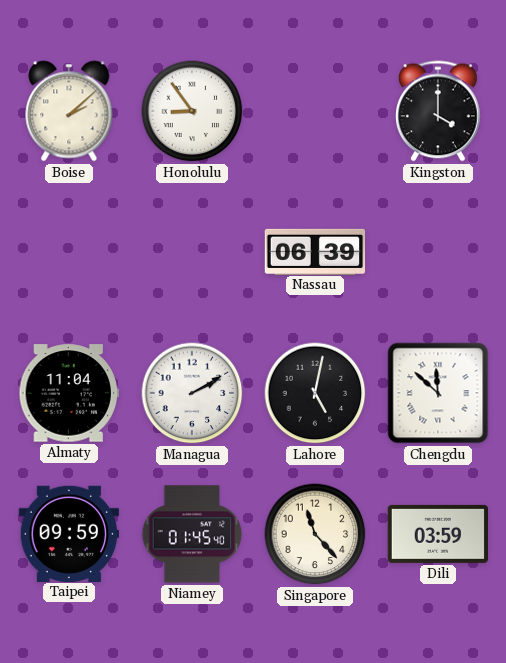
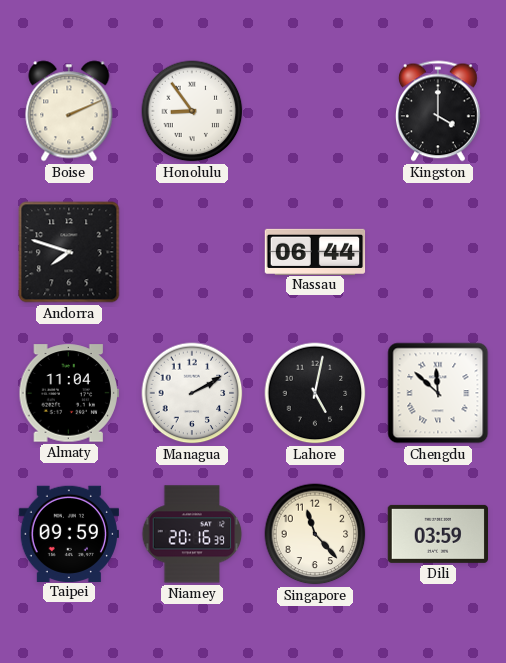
Boise: 2:08 -> 2:11 (69, 111)
Andorra: none -> 7:48 (69, 252)
Nassau: 06:39 -> 06:44 (315, 251)
Niamey: 01:45 -> 20:16 (192, 534)
